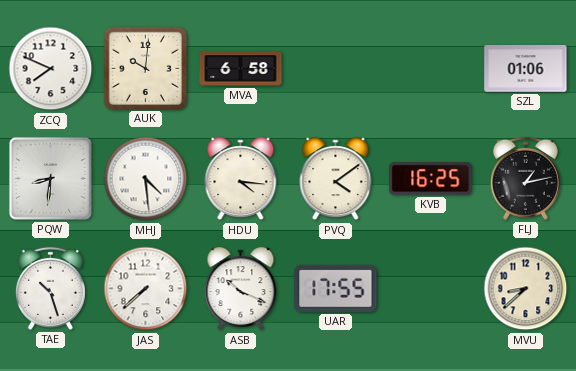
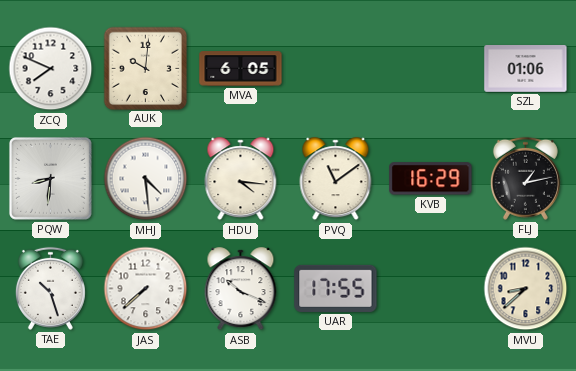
MVA: 6:58 -> 6:05 (241, 69)
PVQ: 4:09 -> 11:09 (336, 179)
KVB: 16:25 -> 16:29 (431, 179)
